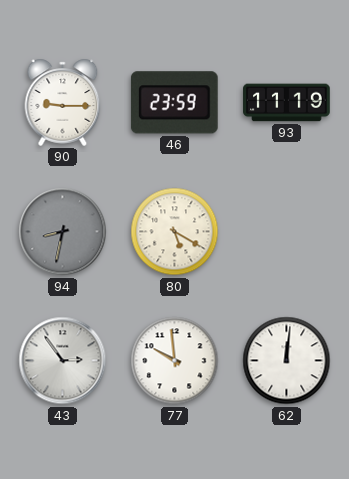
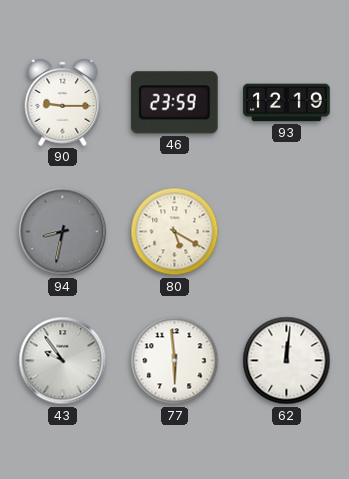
93: 11:19 -> 12:19 (287, 103)
43: 2:54 -> 9:54 (63, 361)
77: 9:59 -> 5:59 (175, 361)
